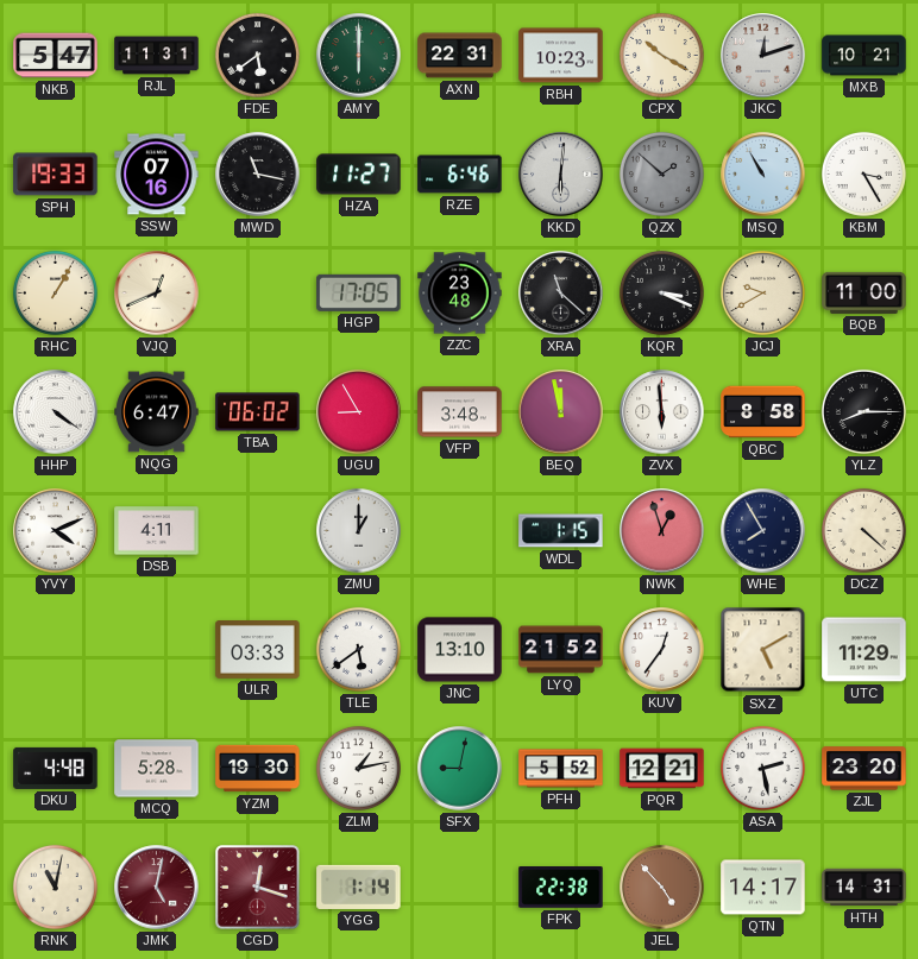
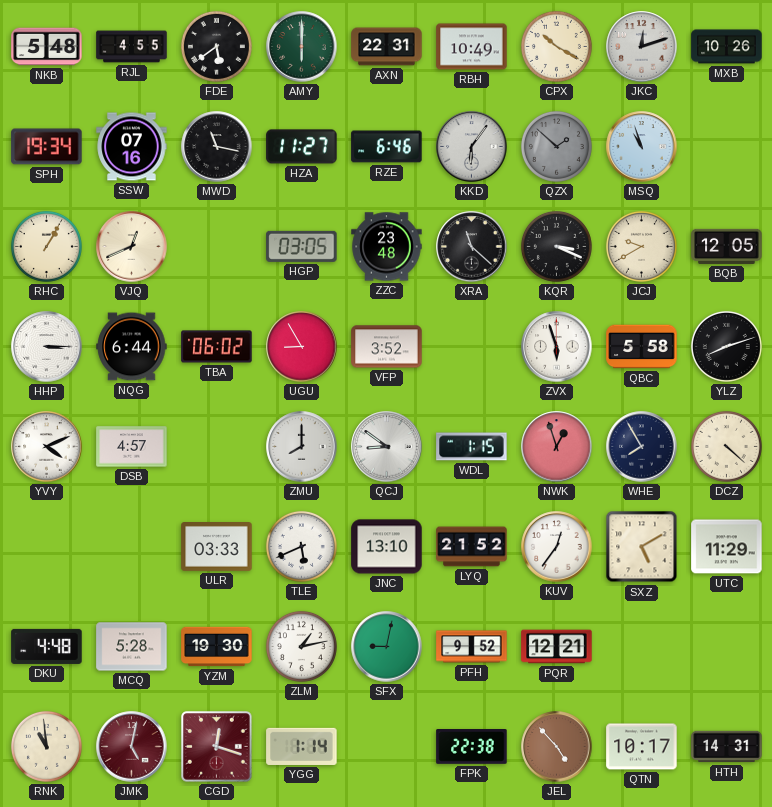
NKB: 5:47 -> 5:48 (47, 47)
RJL: 11:31 -> 4:55 (132, 47)
RBH: 10:23 -> 10:49 (472, 47)
MXB: 10:21 -> 10:26 (727, 47)
SPH: 19:33 -> 19:34 (47, 147)
KKD: 6:01 -> 6:06 (472, 147)
MSQ: 10:55 -> 10:57 (642, 147)
KBM: 3:25 -> none (863, 173)
HGP: 17:05 -> 03:05 (302, 246)
BQB: 11:00 -> 12:05 (727, 246)
HHP: 4:21 -> 3:15 (47, 347)
NQG: 6:47 -> 6:44 (132, 347)
VFP: 3:48 -> 3:52 (387, 347)
BEQ: 11:58 -> none (561, 412)
ZVX: 5:59 -> 5:57 (557, 347)
QBC: 8:58 -> 5:58 (642, 347)
YLZ: 8:15 -> 8:12 (726, 346)
DSB: 4:11 -> 4:57 (132, 447)
ZMU: 1:00 -> 8:00 (302, 447)
QCJ: none -> 8:51 (387, 447)
TLE: 5:39 -> 5:41 (301, 546)
PFH: 5:52 -> 9:52 (472, 647)
ASA: 2:28 -> none (762, 768)
ZJL: 23:20 -> none (864, 769)
RNK: 11:02 -> 10:59 (46, 746)
QTN: 14:17 -> 10:17 (642, 747)
